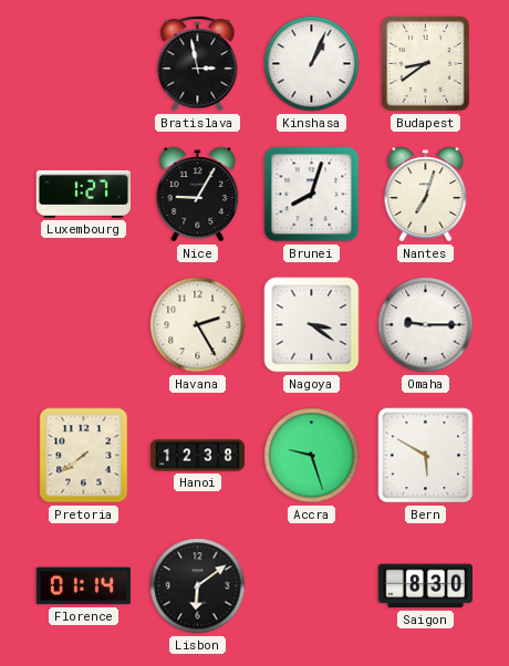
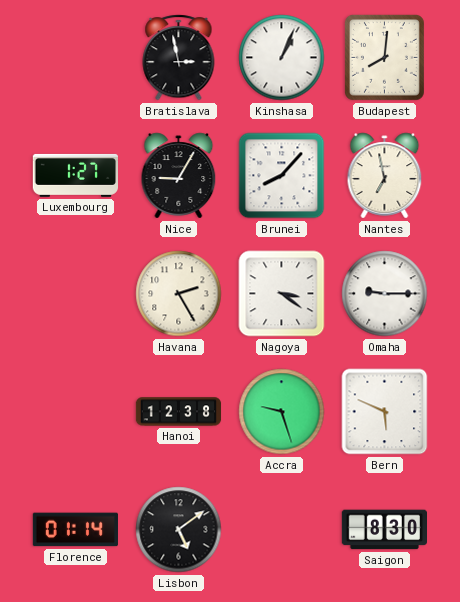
Budapest: 8:39 -> 8:01 (384, 57)
Brunei: 8:03 -> 8:07 (282, 176)
Nantes: 7:03 -> 6:58 (385, 176)
Pretoria: 7:39 -> none (84, 456)
Bern: 5:50 -> 5:49 (385, 412)
Lisbon: 6:09 -> 5:09 (179, 530)
